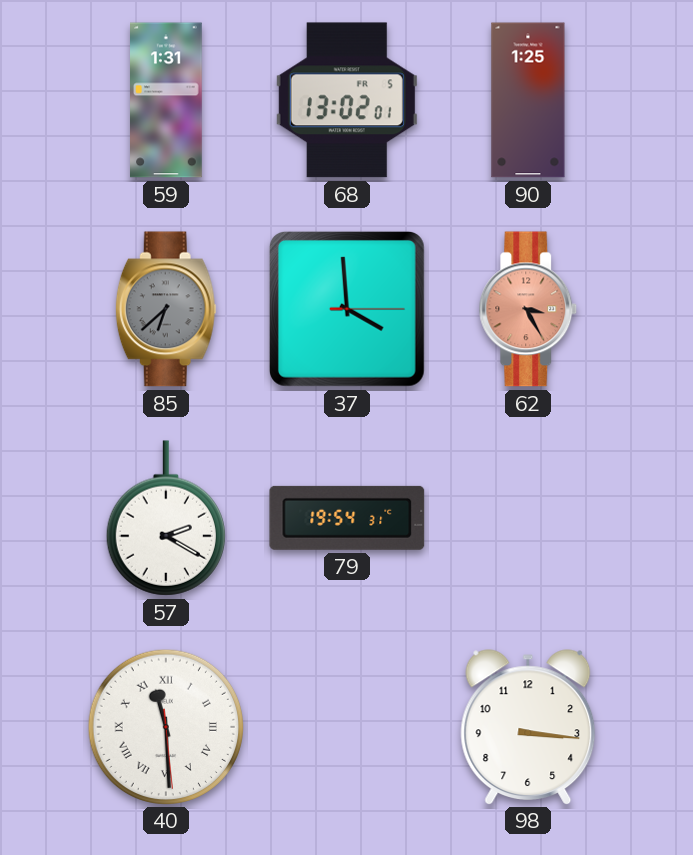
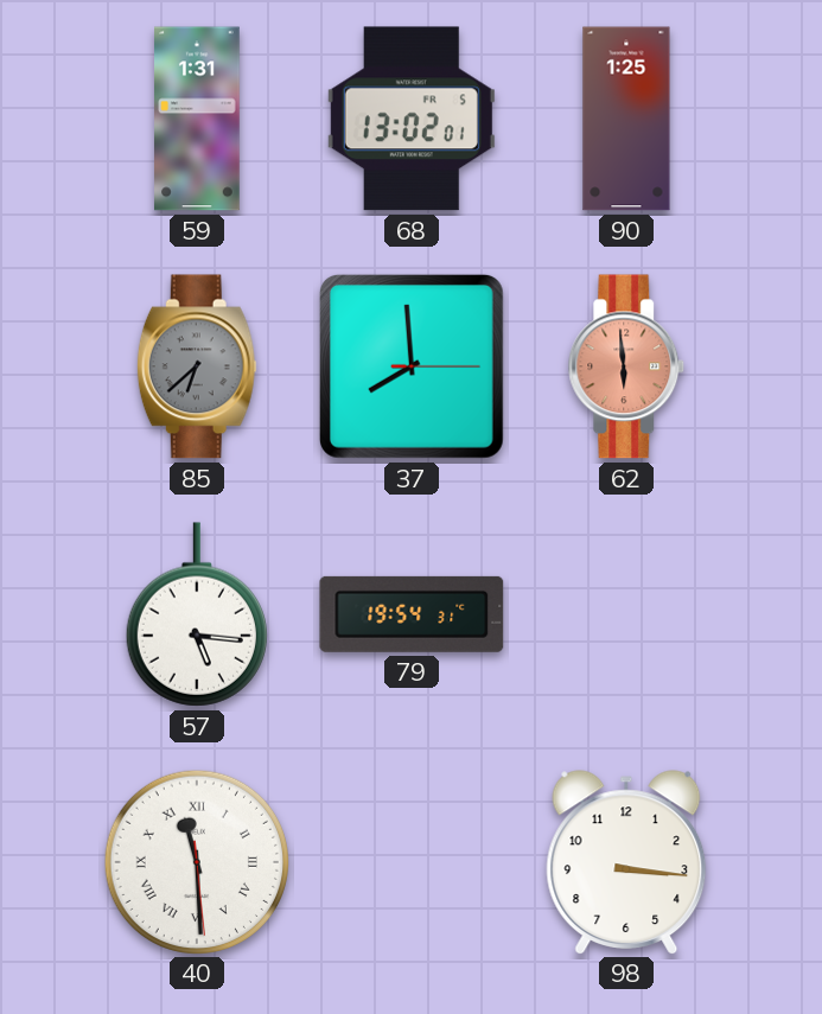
37: 3:59 -> 7:59 (412, 366)
62: 3:25 -> 5:59 (626, 366)
57: 2:20 -> 5:16 (197, 614)
